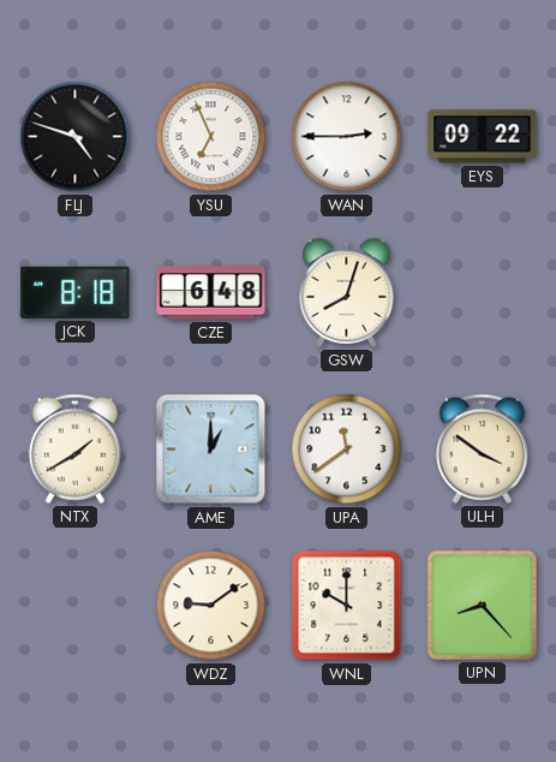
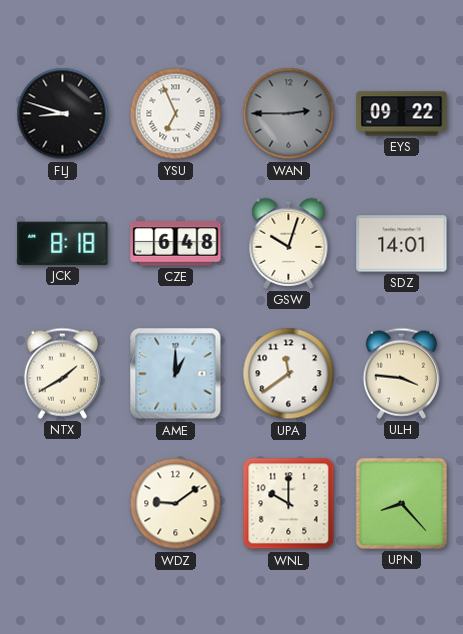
FLJ: 4:48 -> 8:48 (63, 114)
WAN dial: white -> grey (289, 114)
GSW: 8:03 -> 10:03 (289, 243)
SDZ: none -> 14:01 (402, 244)
ULH: 3:51 -> 3:46 (401, 373)
